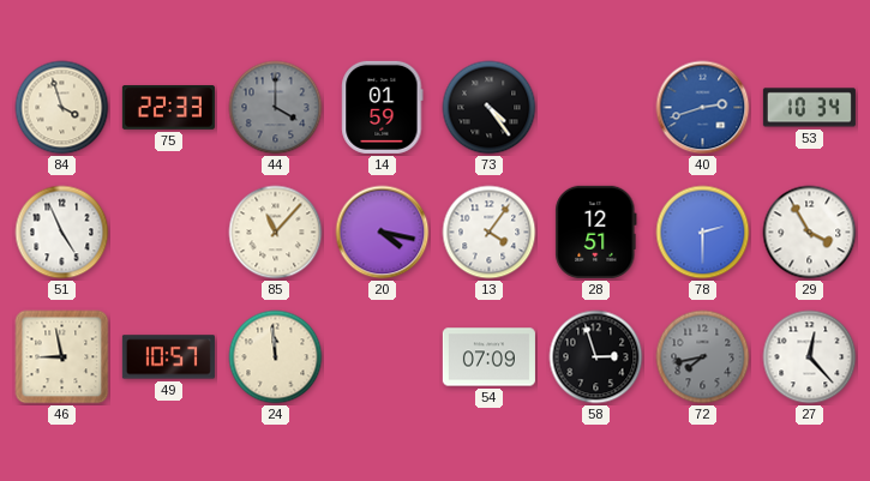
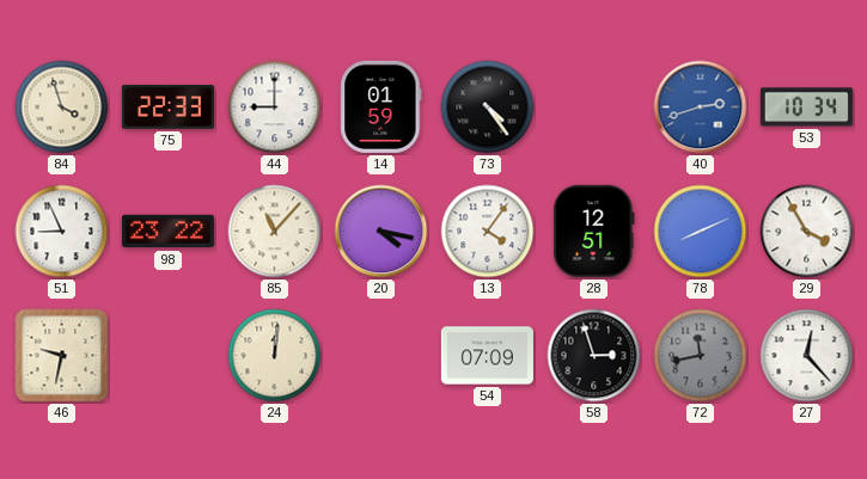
44: 4:00 -> 9:00 (275, 108)
44 dial: grey -> white (275, 108)
51: 4:56 -> 8:56 (62, 232)
98: none -> 23:22 (167, 232)
78: 2:30 -> 8:11 (701, 232)
46: 8:58 -> 9:32 (62, 356)
49: 10:57 -> none (168, 357)
24: 11:59 -> 12:01 (275, 356)
72: 7:43 -> 11:43 (701, 356)
